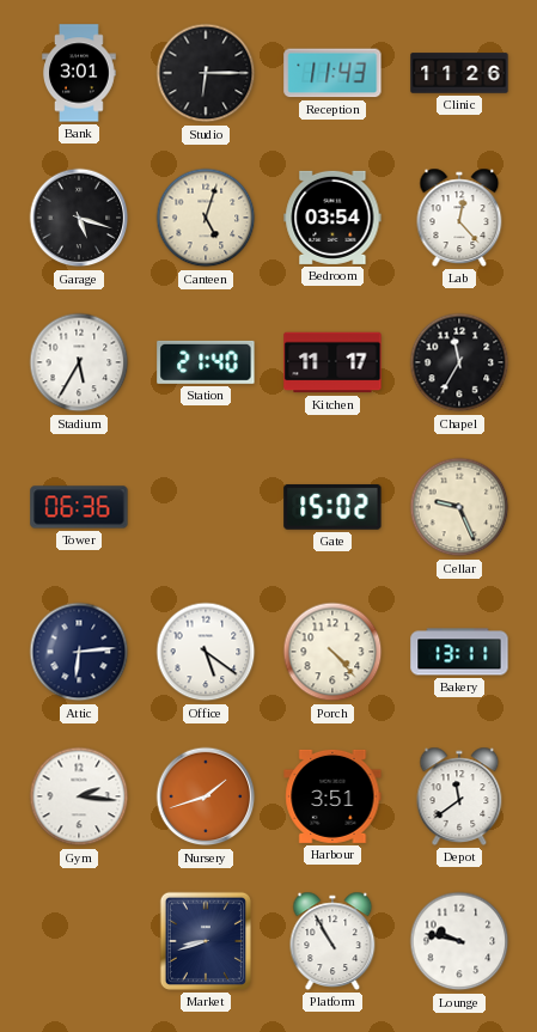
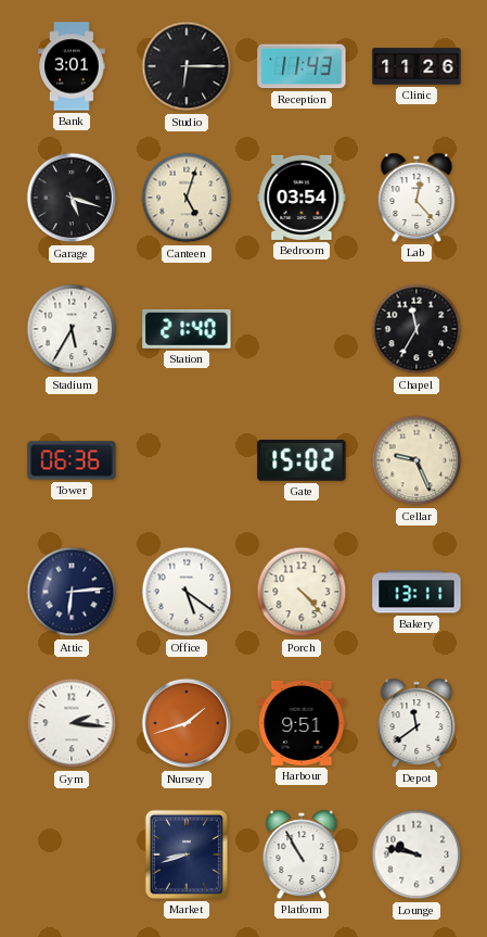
Kitchen: 11:17 -> none (332, 362)
Harbour: 3:51 -> 9:51 (302, 723)
